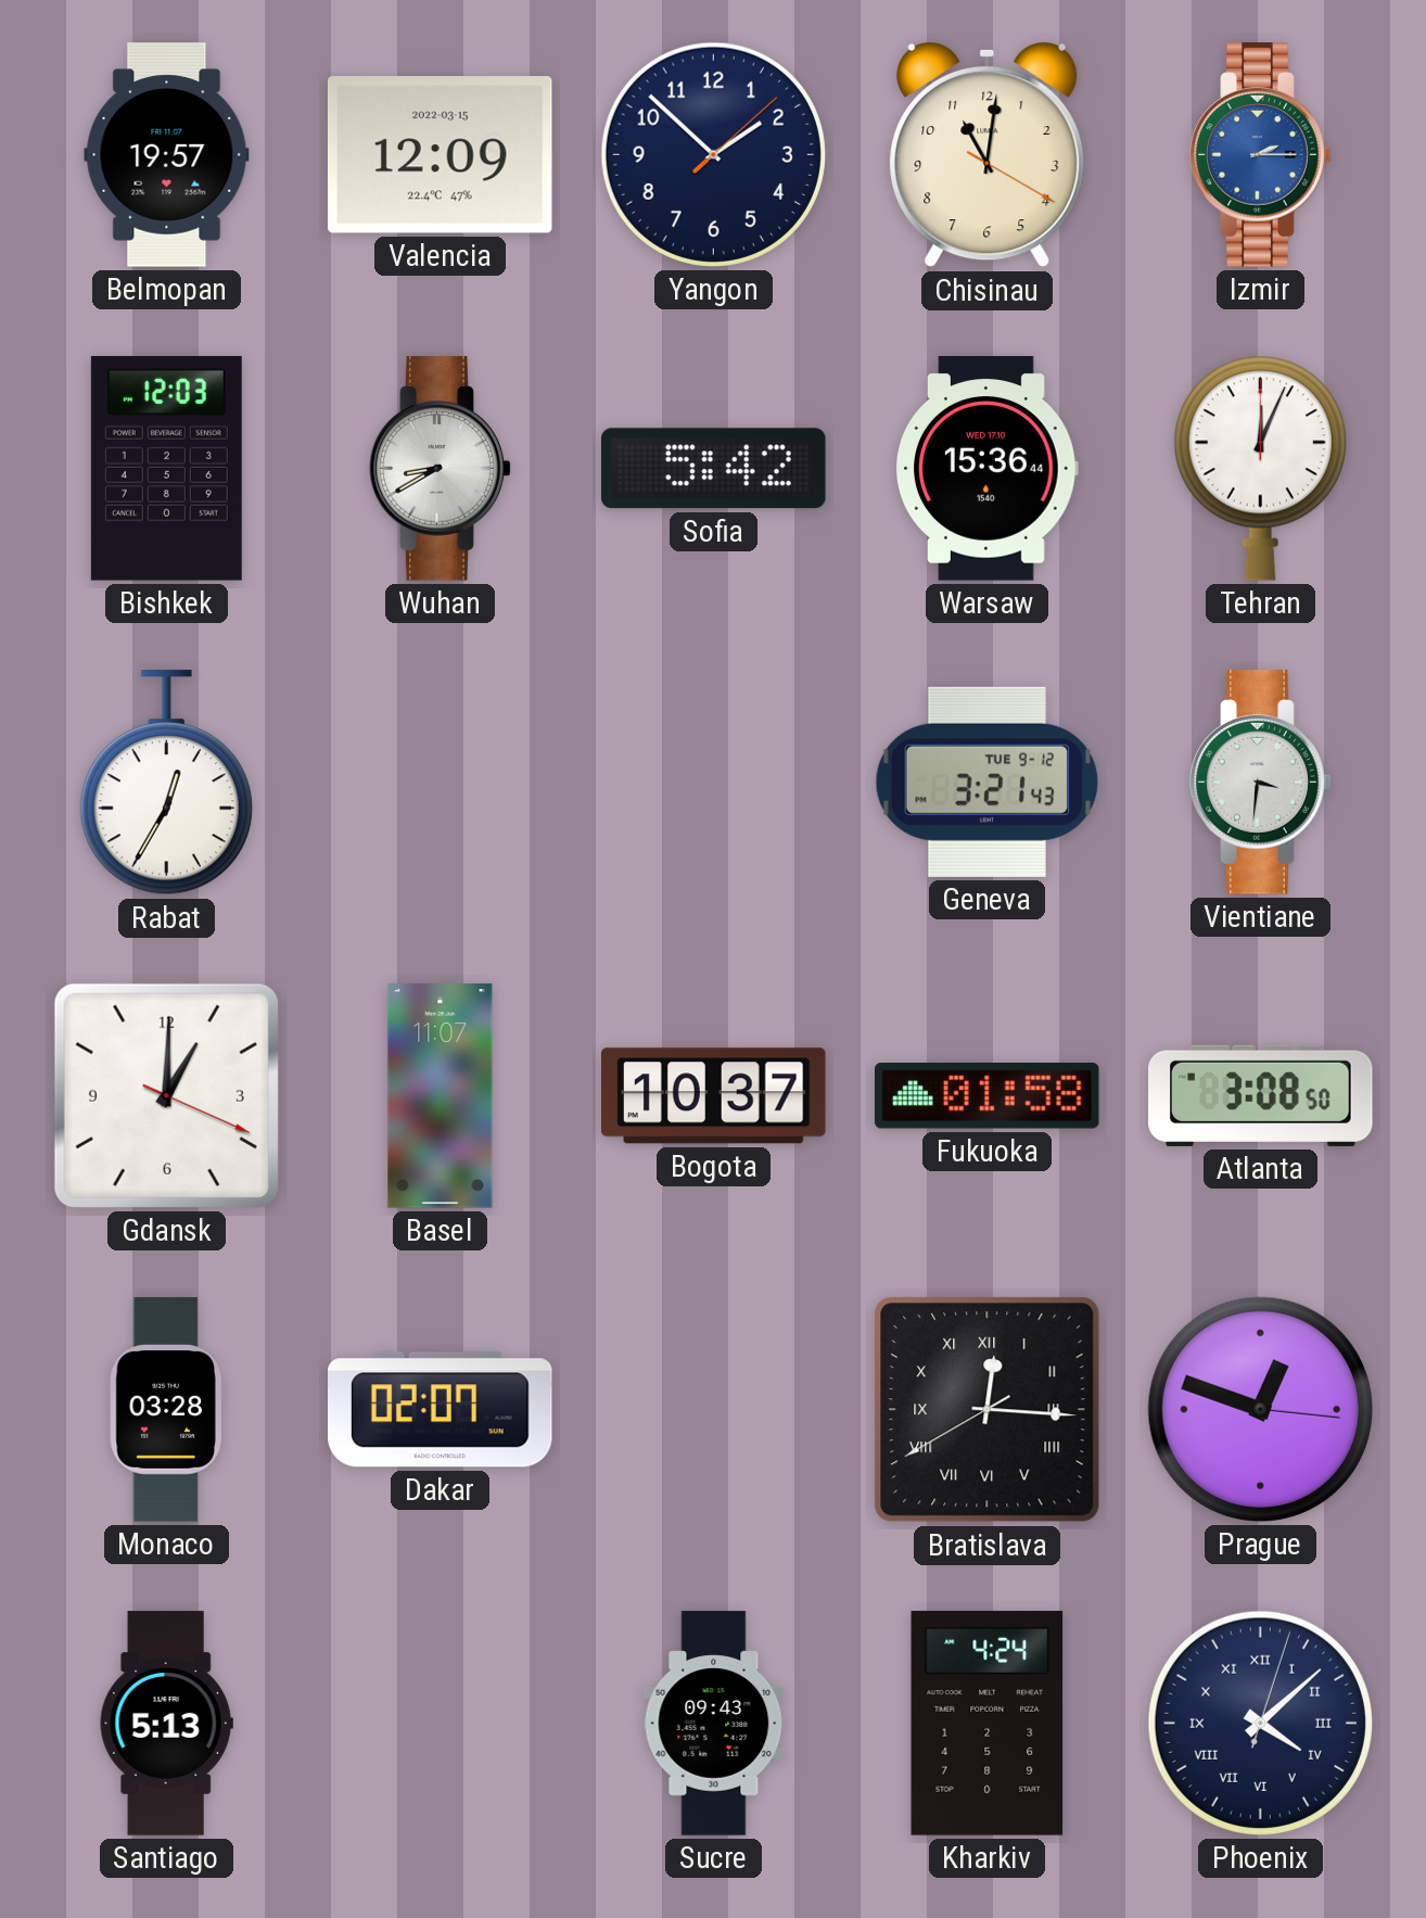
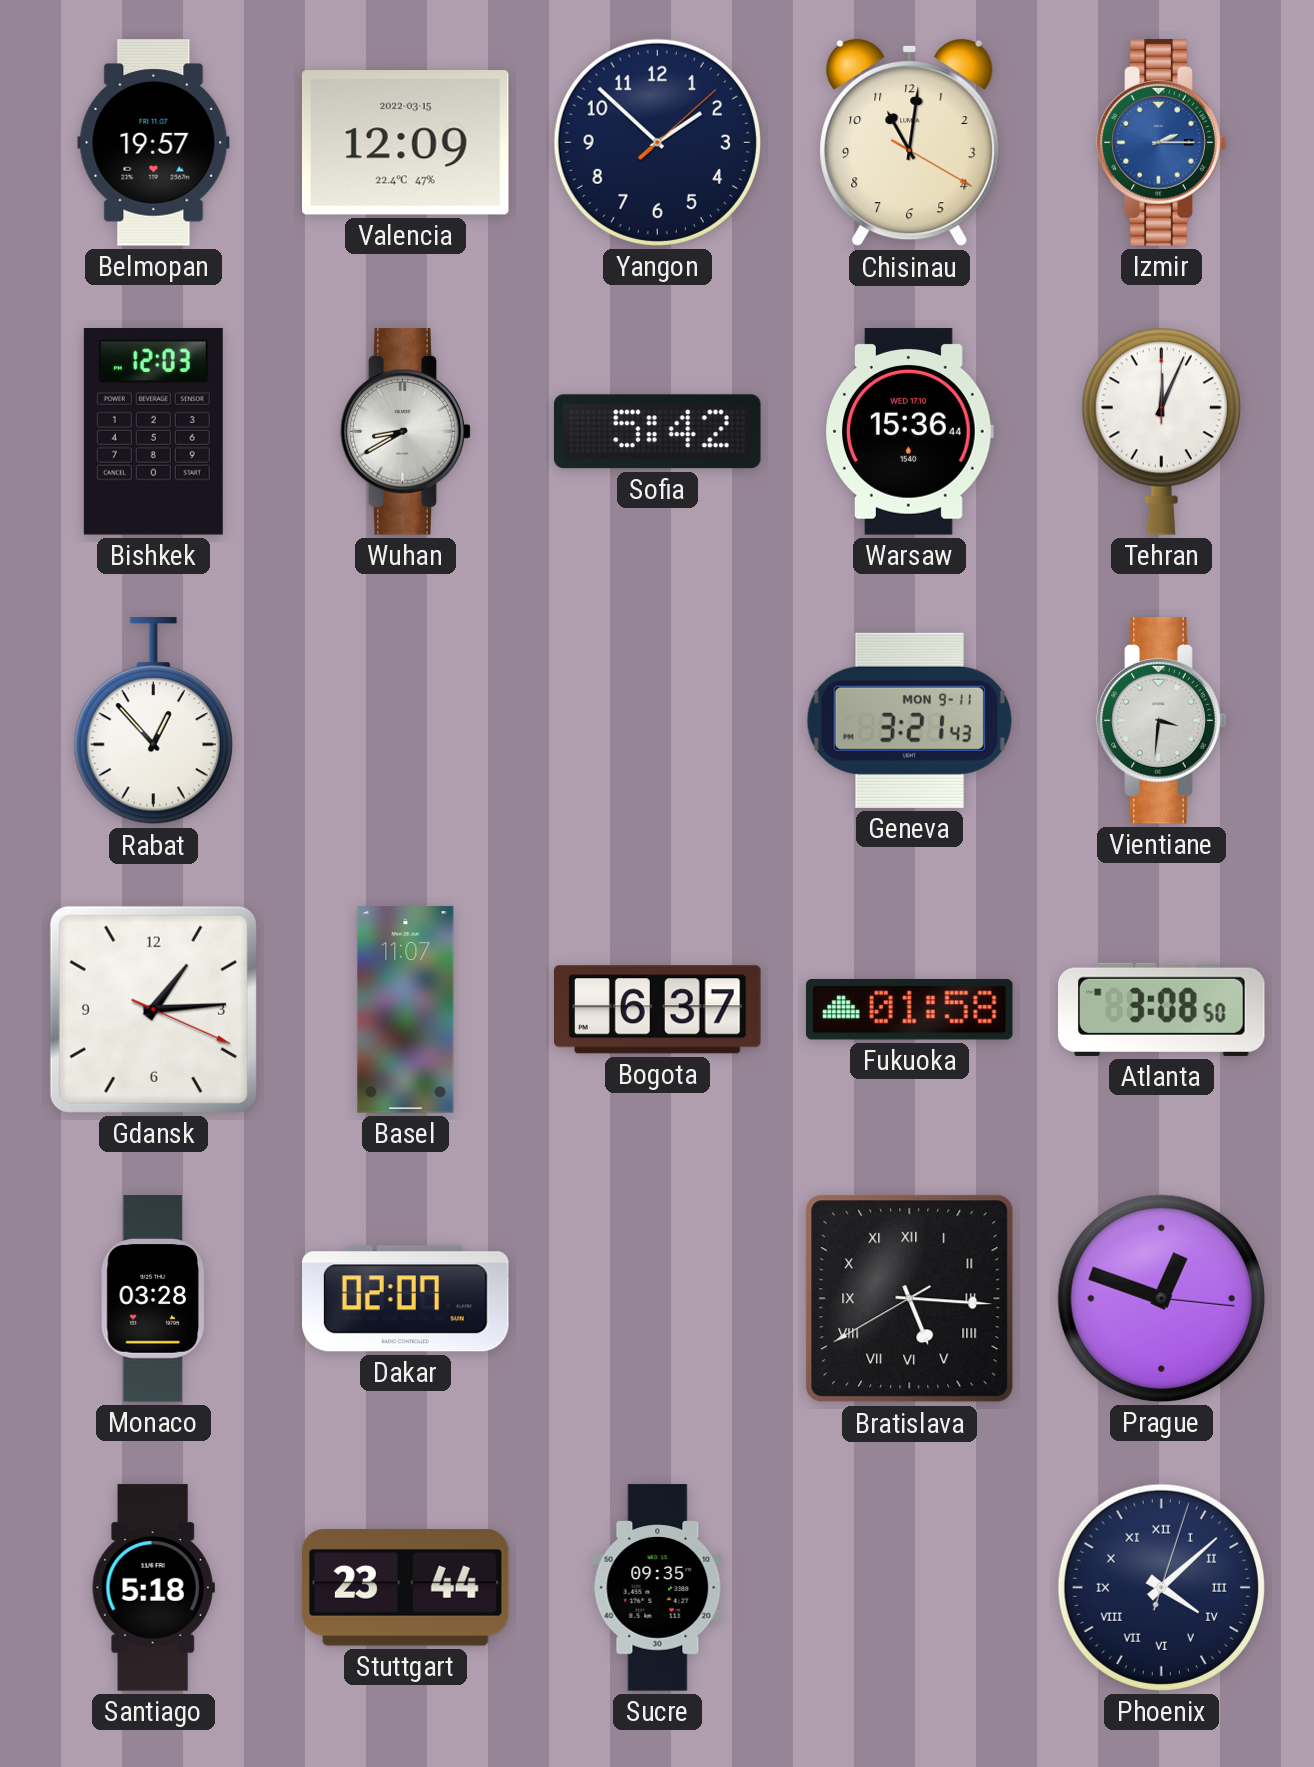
Rabat: 12:35 -> 12:53 (153, 721)
Geneva date: TUE 9-12 -> MON 9-11 (909, 720)
Gdansk: 1:00 -> 1:14 (153, 1009)
Bogota: 10:37 -> 6:37 (658, 1010)
Bratislava: 12:15 -> 5:15 (910, 1299)
Santiago: 5:13 -> 5:18 (153, 1588)
Stuttgart: none -> 23:44 (406, 1588)
Sucre: 09:43 -> 09:35 (658, 1588)
Kharkiv: 4:24 -> none (988, 1724)
